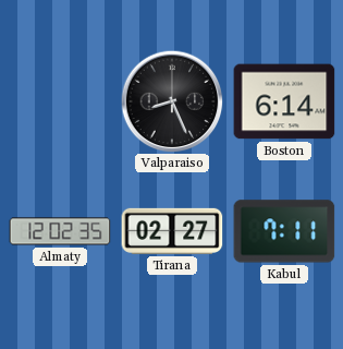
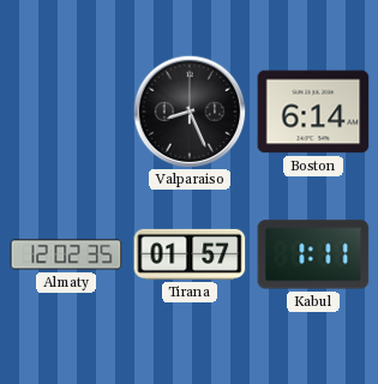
Tirana: 02:27 -> 01:57 (190, 254)
Kabul: 7:11 -> 1:11 (313, 254)
